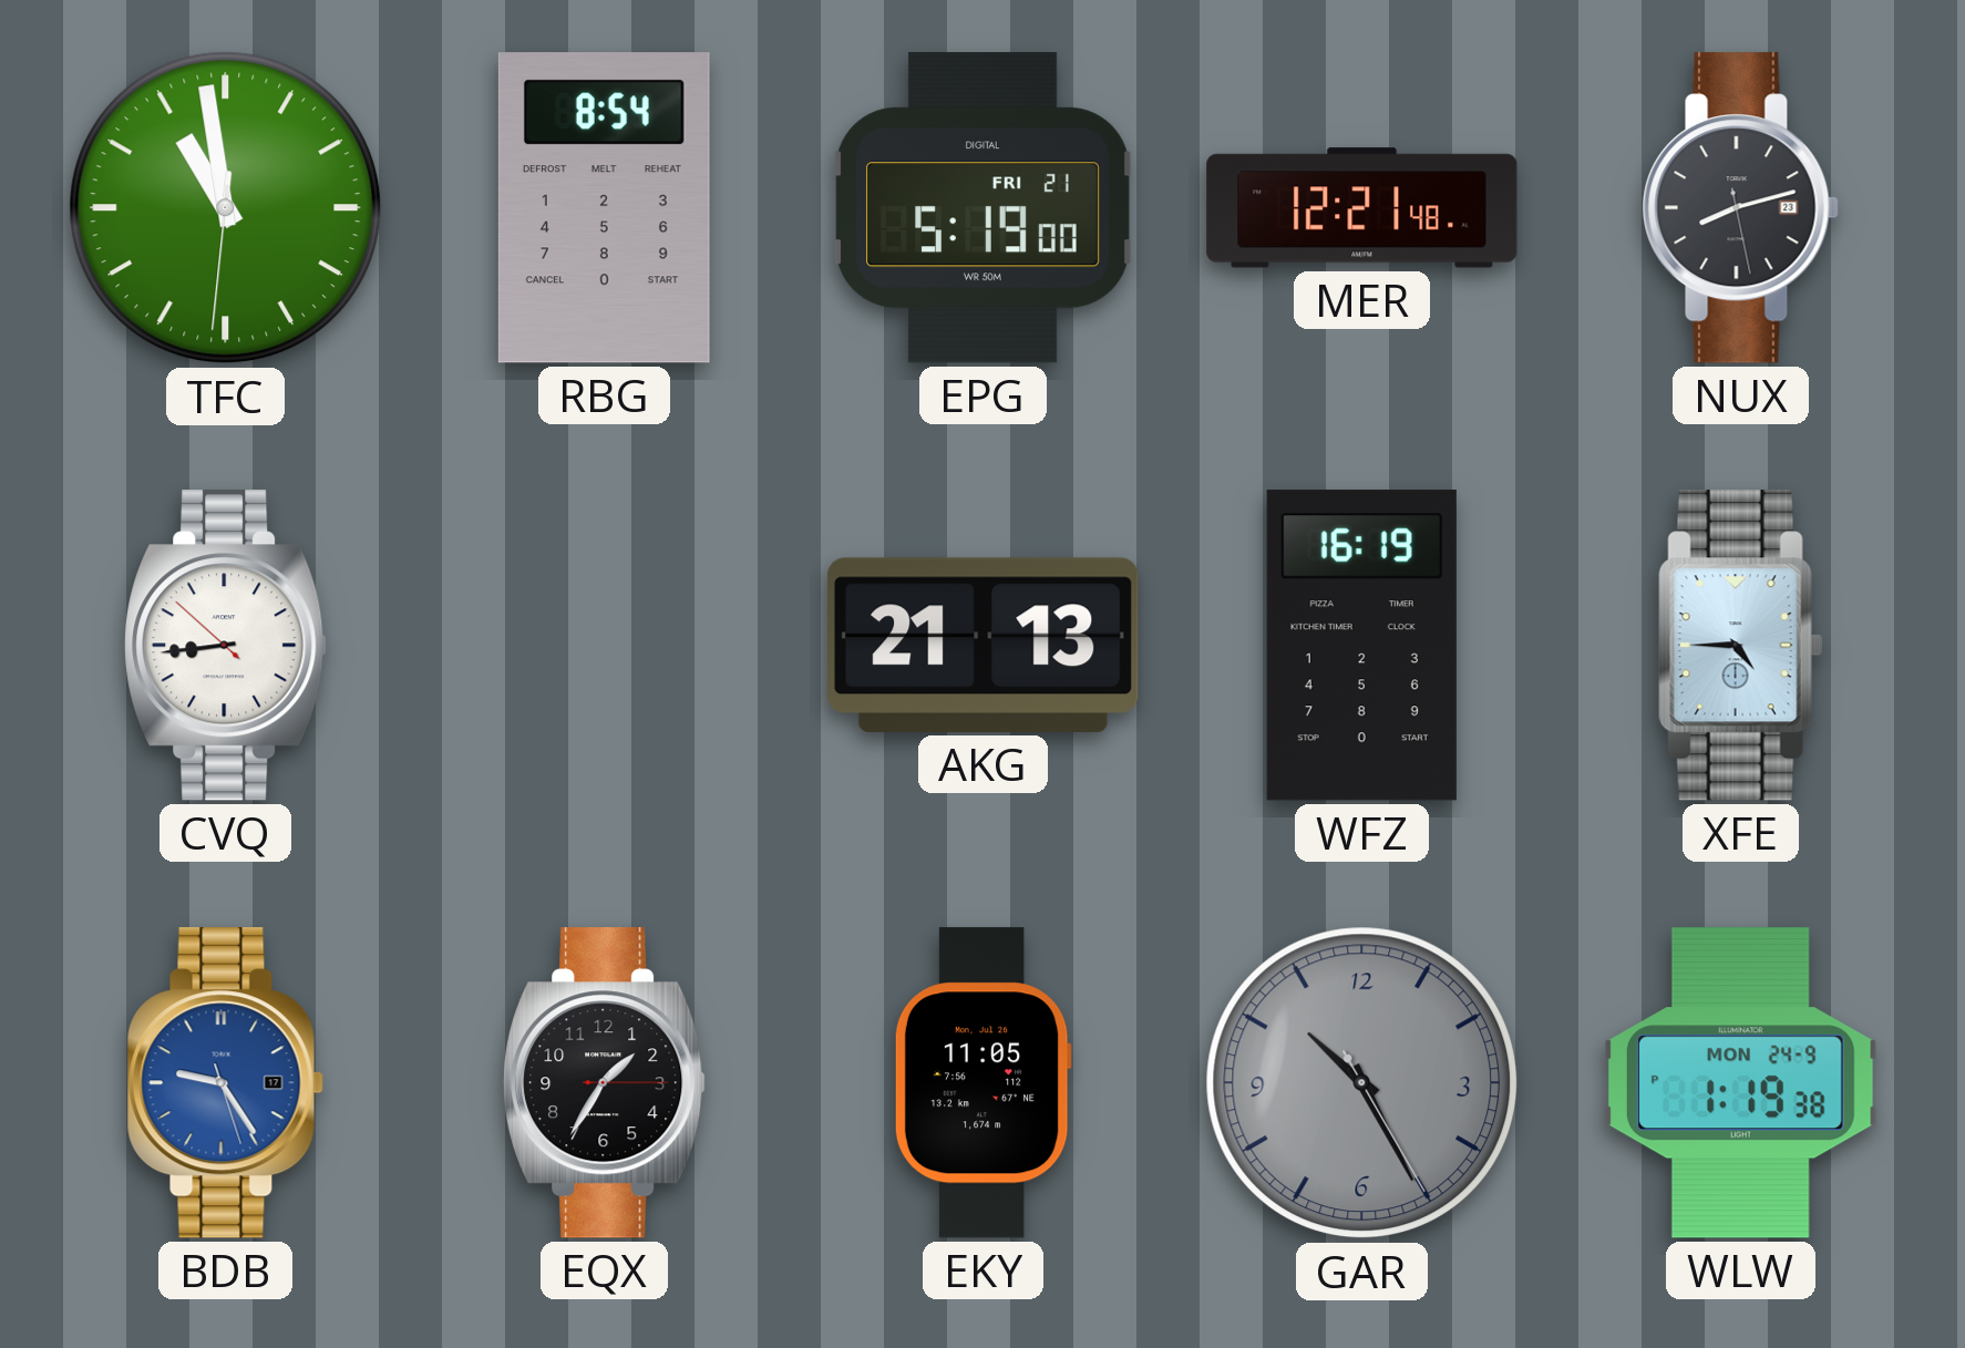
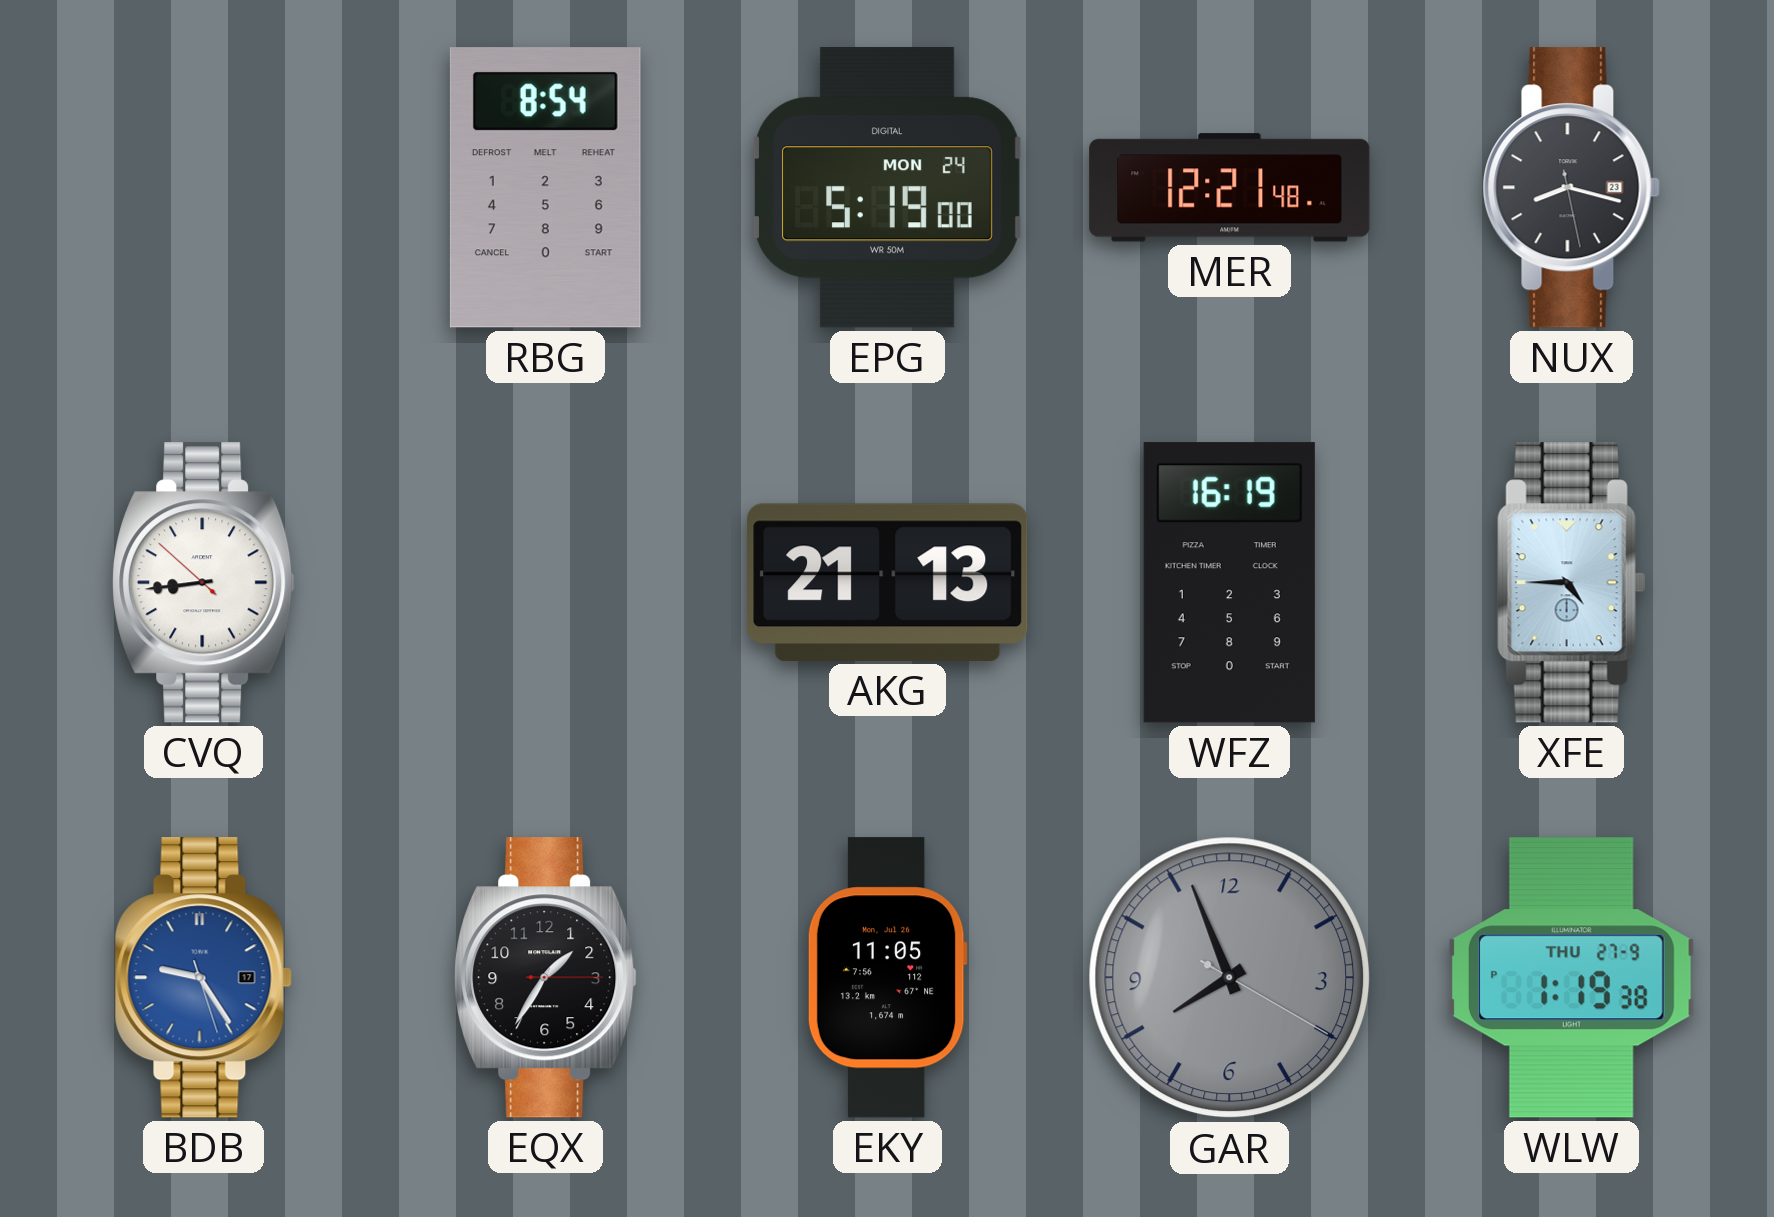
TFC: 10:58 -> none (226, 208)
EPG date: FRI 21 -> MON 24 (888, 188)
NUX: 8:12 -> 8:17 (1571, 188)
GAR: 10:25 -> 7:56 (1230, 978)
WLW date: MON 24-9 -> THU 27-9 (1571, 978)
